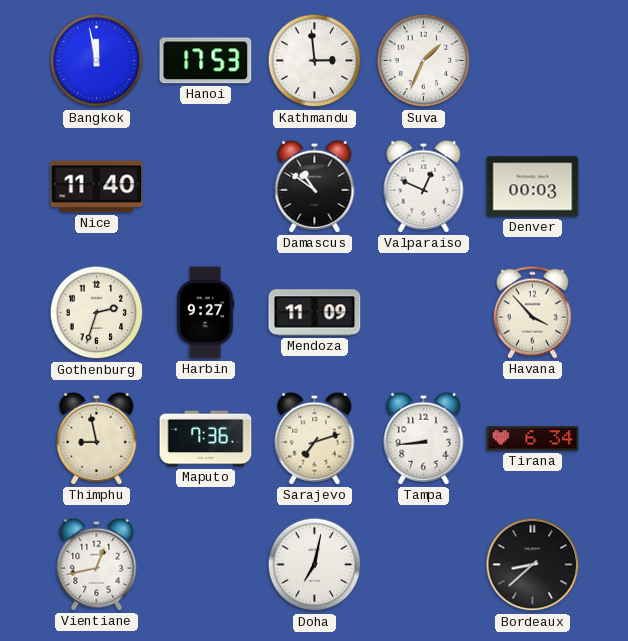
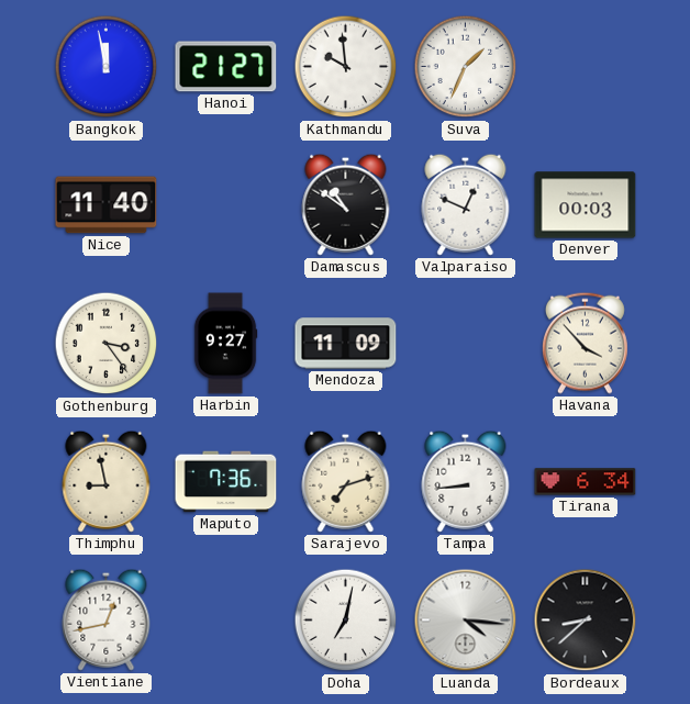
Hanoi: 17:53 -> 21:27 (226, 67)
Kathmandu: 2:59 -> 9:59 (346, 67)
Gothenburg: 2:33 -> 3:24 (107, 344)
Luanda: none -> 4:16 (466, 621)
